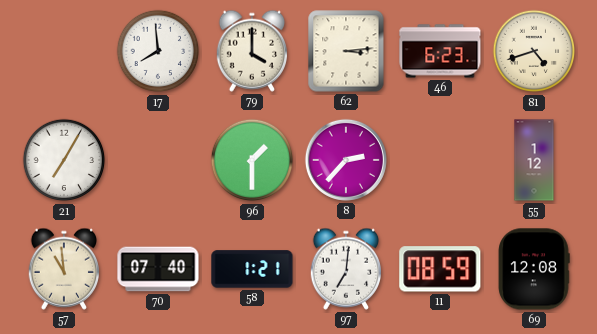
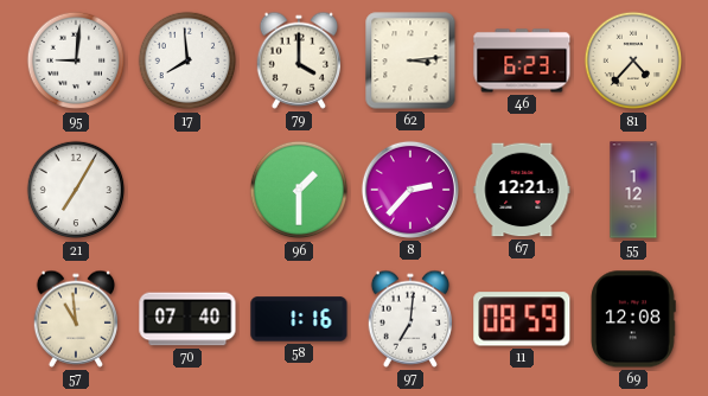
95: none -> 9:01 (76, 60)
81: 4:42 -> 4:37 (633, 60)
67: none -> 12:21 (522, 190)
58: 1:21 -> 1:16 (299, 319)
